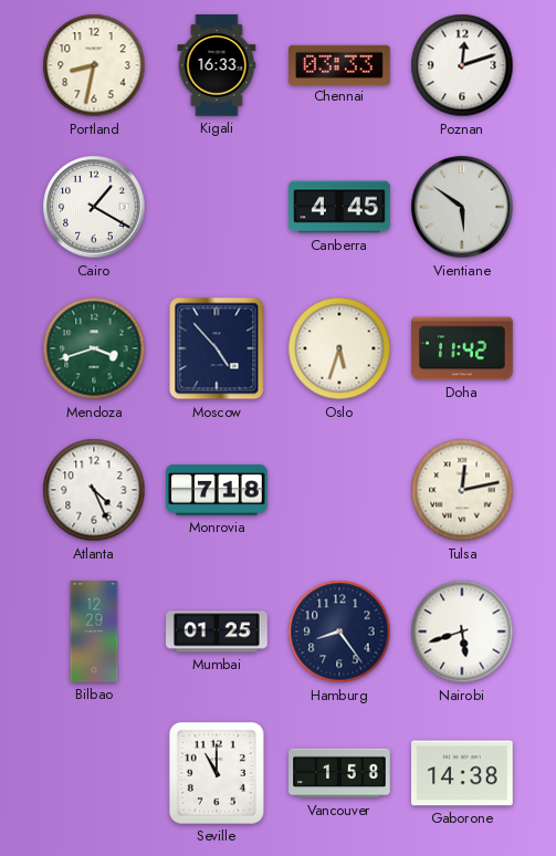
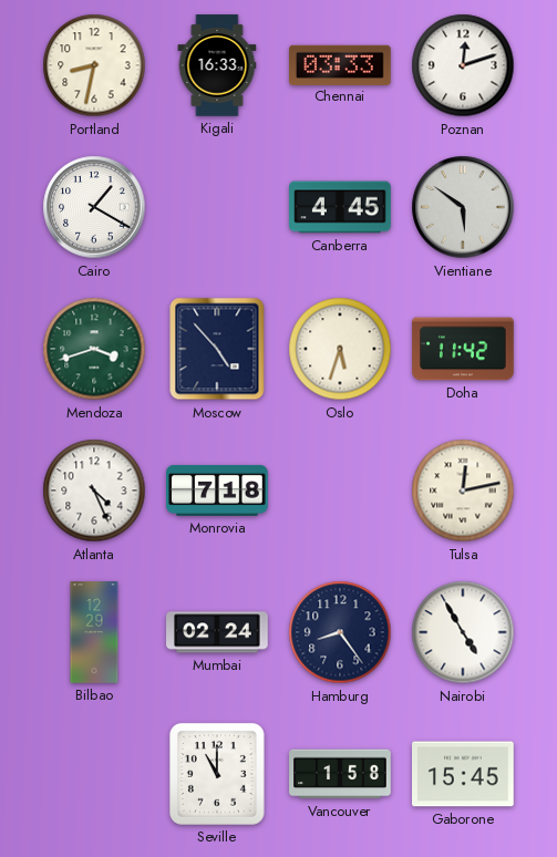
Mumbai: 01:25 -> 02:24 (217, 632)
Nairobi: 5:42 -> 4:55 (463, 632)
Gaborone: 14:38 -> 15:45 (463, 774)
